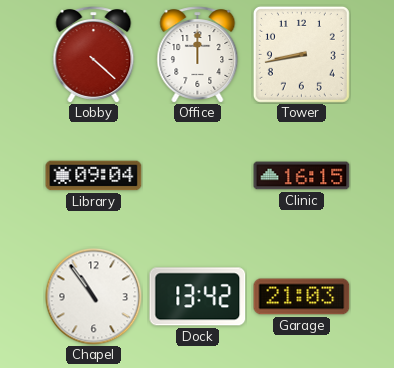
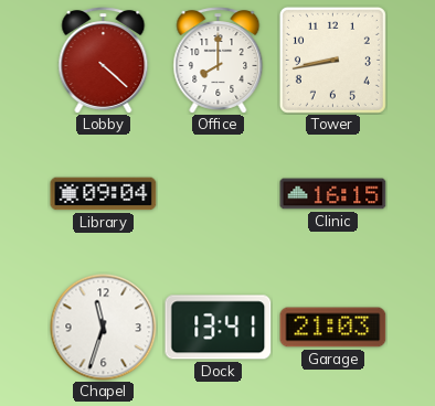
Office: 12:00 -> 8:00 (219, 61)
Chapel: 10:54 -> 11:33 (104, 328)
Dock: 13:42 -> 13:41 (219, 328)
